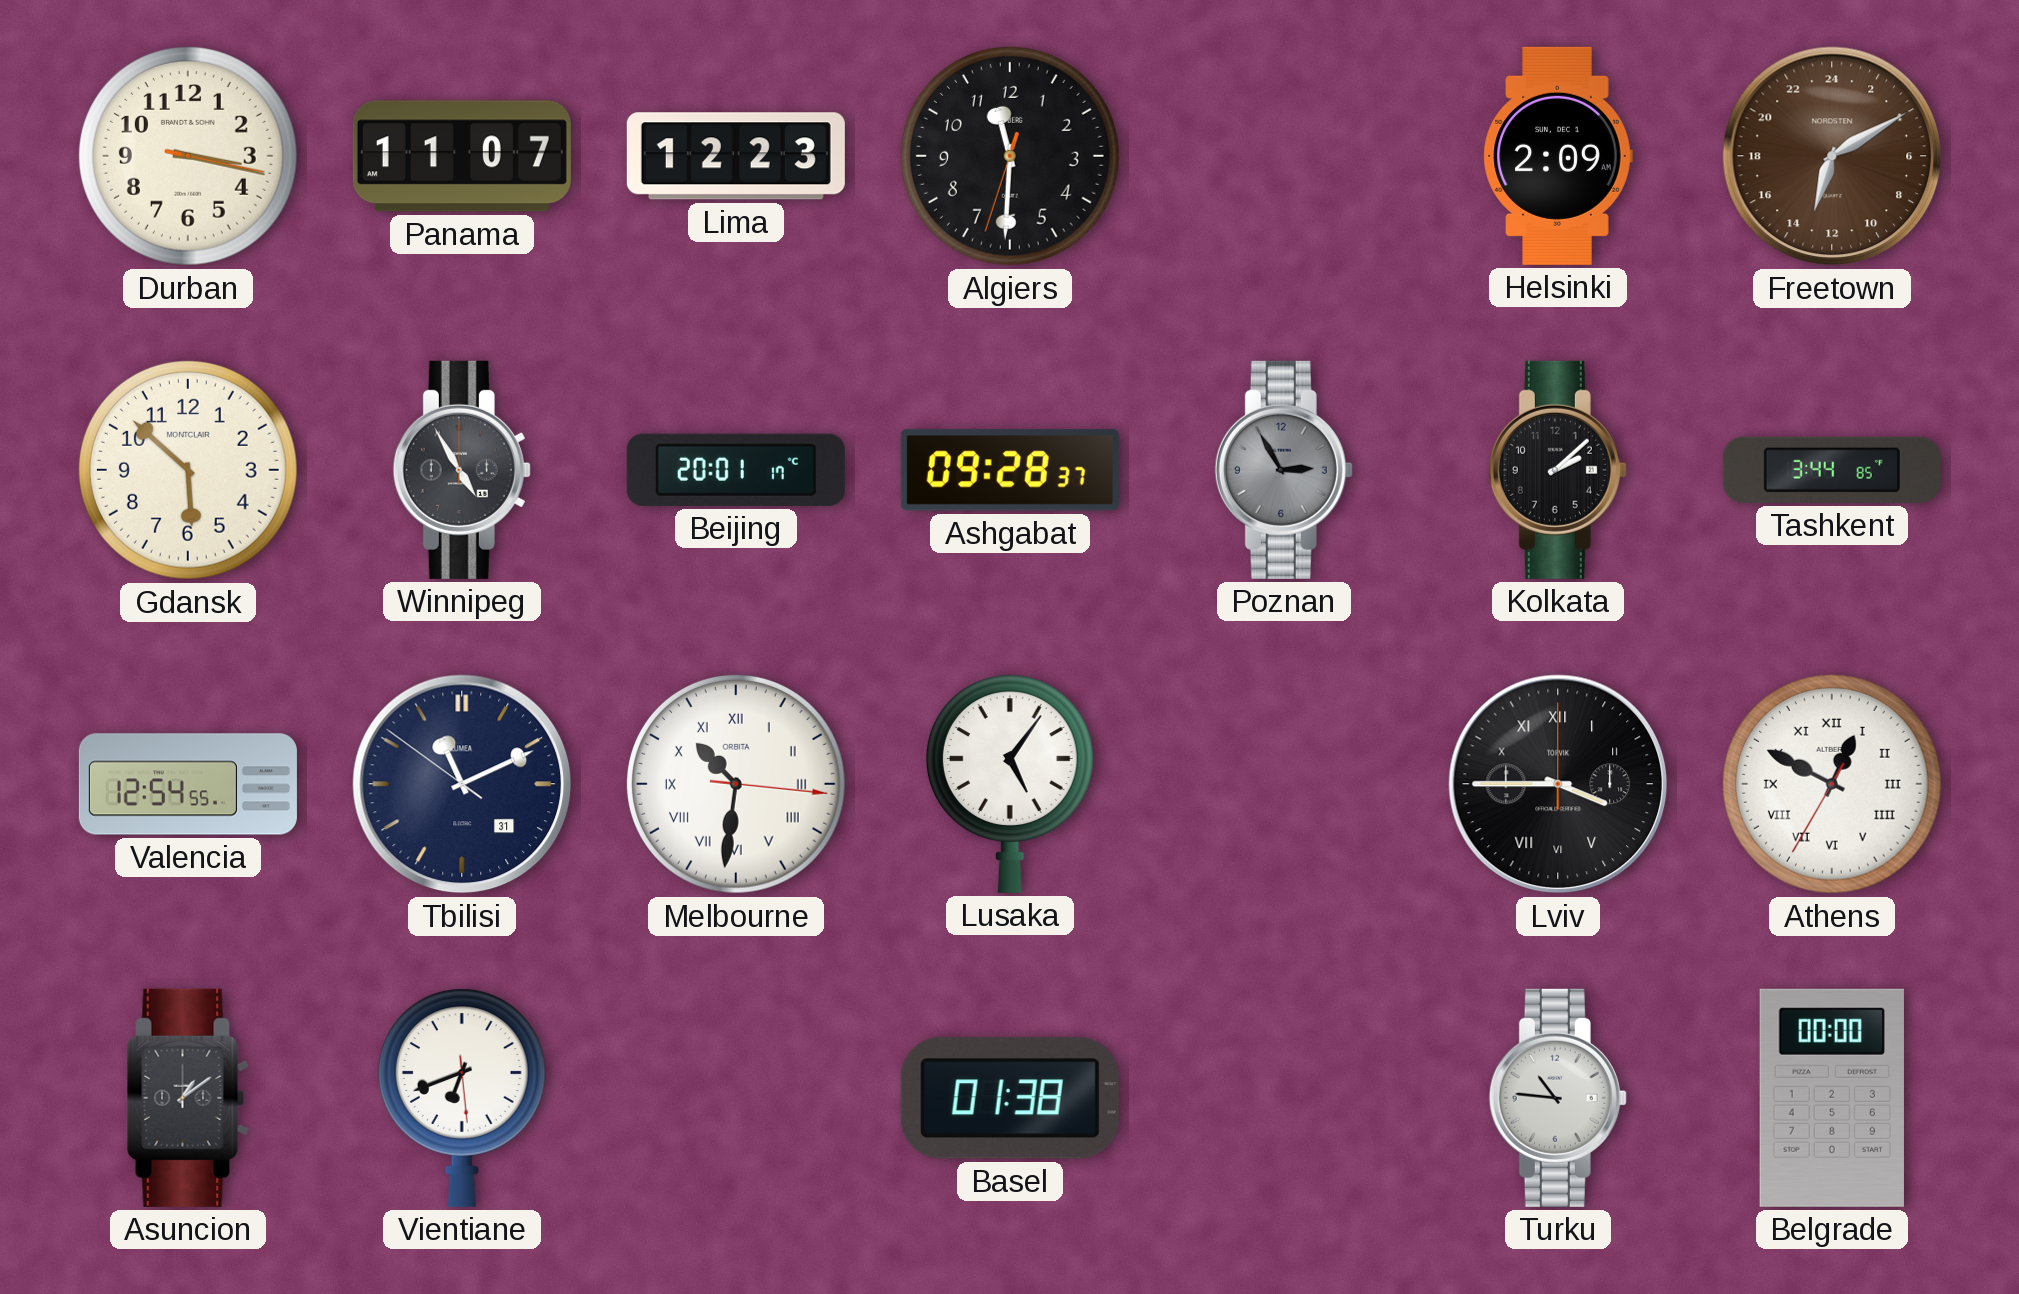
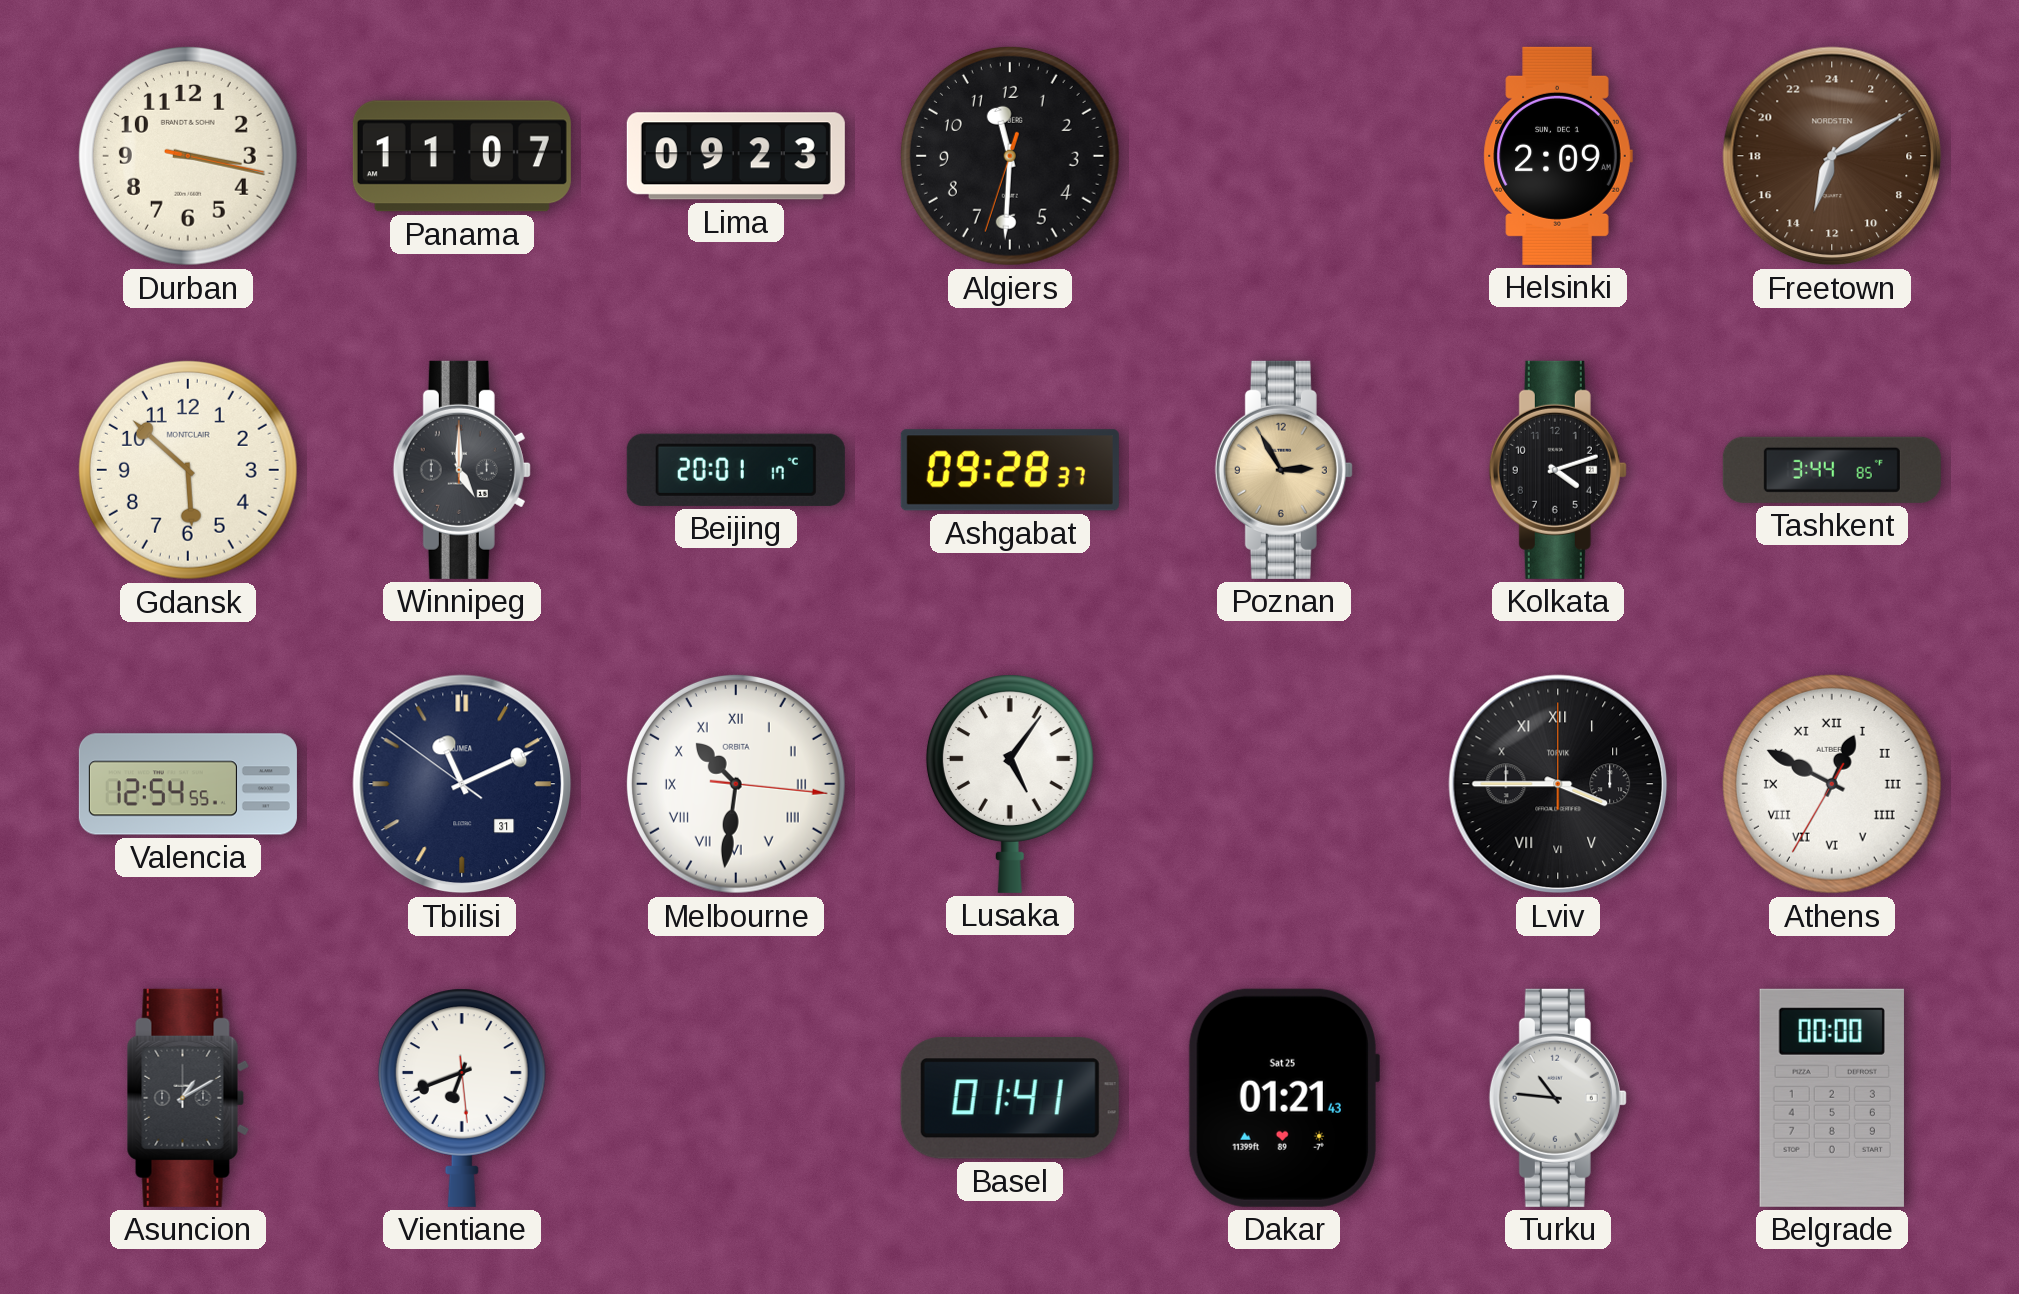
Lima: 12:23 -> 09:23 (736, 156)
Winnipeg: 4:55 -> 5:00 (462, 470)
Poznan dial: grey -> champagne (1284, 470)
Kolkata: 2:08 -> 4:12 (1558, 470)
Asuncion: 1:09 -> 1:10 (188, 1098)
Basel: 01:38 -> 01:41 (1010, 1098)
Dakar: none -> 01:21 (1283, 1098)
